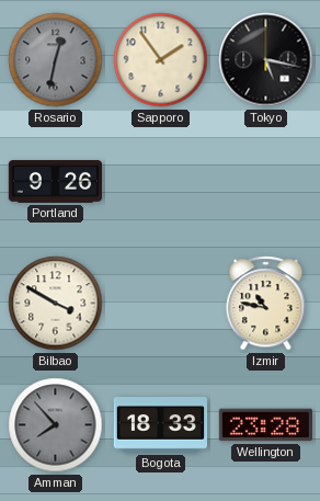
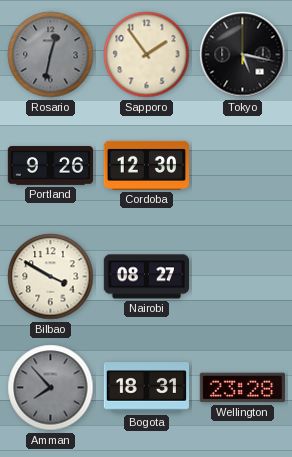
Cordoba: none -> 12:30 (146, 165)
Nairobi: none -> 08:27 (146, 277)
Izmir: 10:47 -> none (266, 304)
Bogota: 18:33 -> 18:31 (146, 388)
